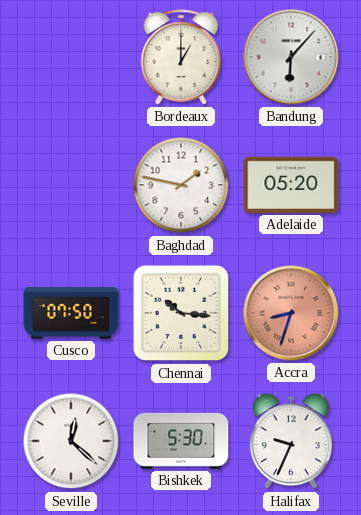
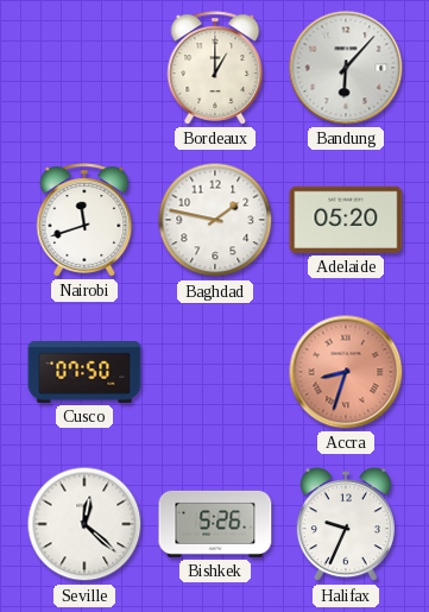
Nairobi: none -> 11:42 (84, 220)
Chennai: 10:16 -> none (181, 313)
Bishkek: 5:30 -> 5:26 (215, 524)
